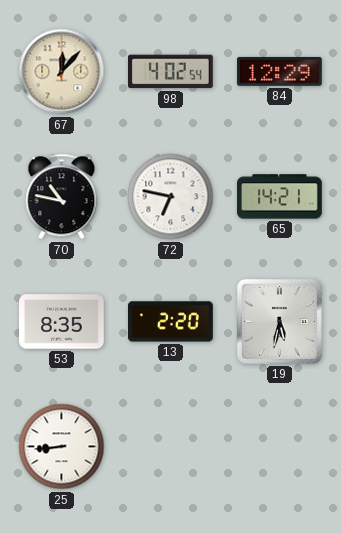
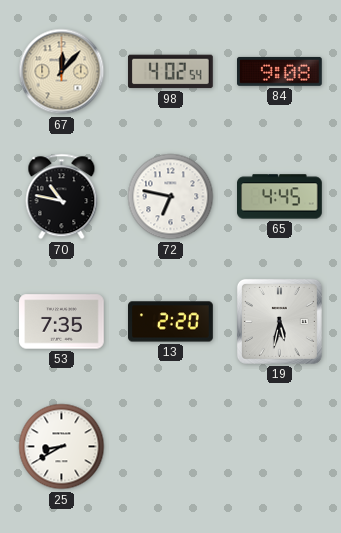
84: 12:29 -> 9:08 (280, 71)
65: 14:21 -> 4:45 (280, 197)
53: 8:35 -> 7:35 (62, 322)
25: 8:44 -> 8:40 (62, 447)
